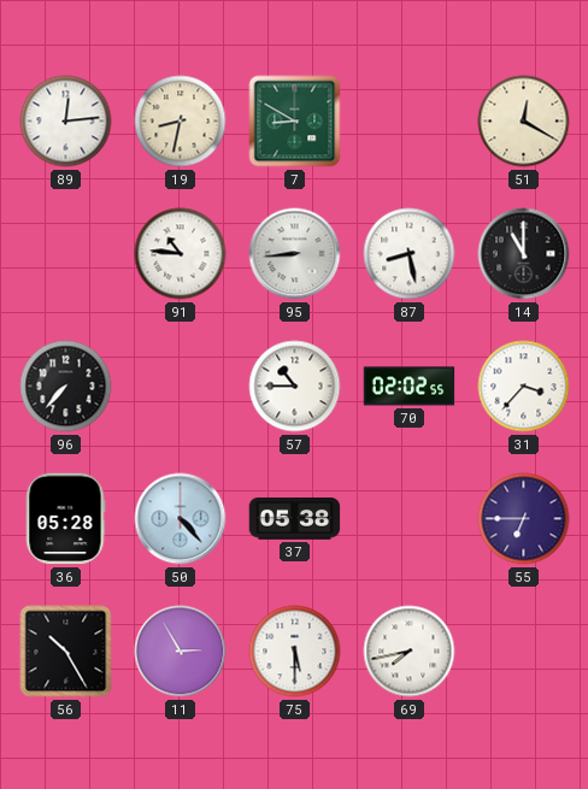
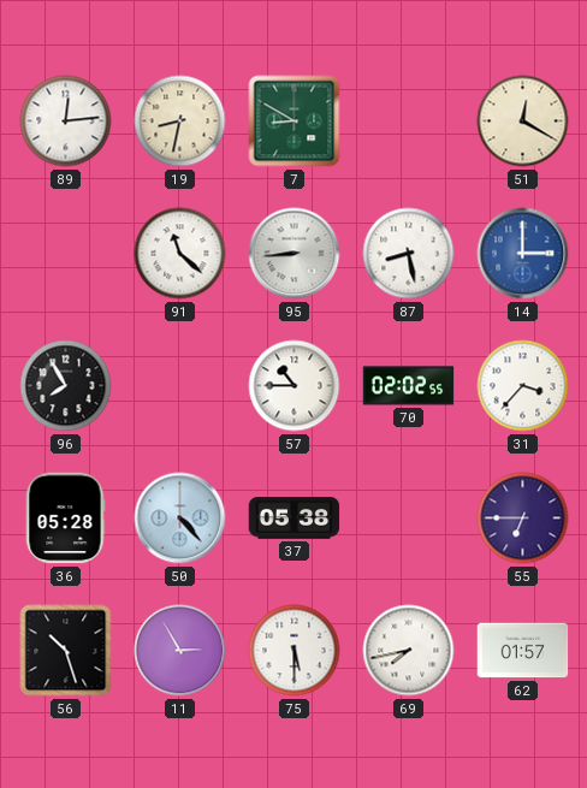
91: 10:46 -> 11:22 (180, 254)
14: 11:00 -> 3:00 (523, 254)
14 dial: black -> blue (523, 254)
96: 7:37 -> 7:55 (66, 386)
56: 10:25 -> 10:27 (66, 651)
62: none -> 01:57 (523, 651)
